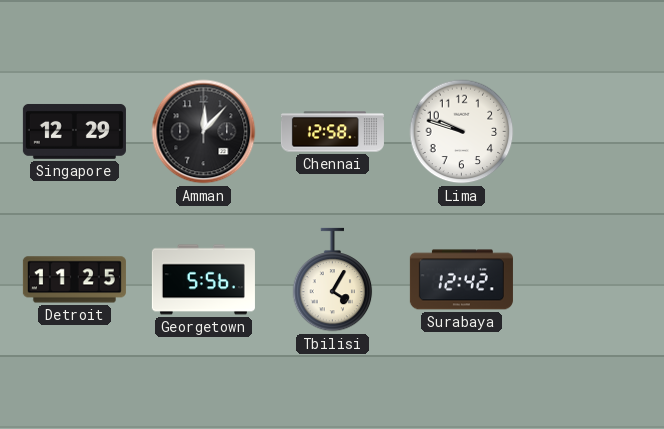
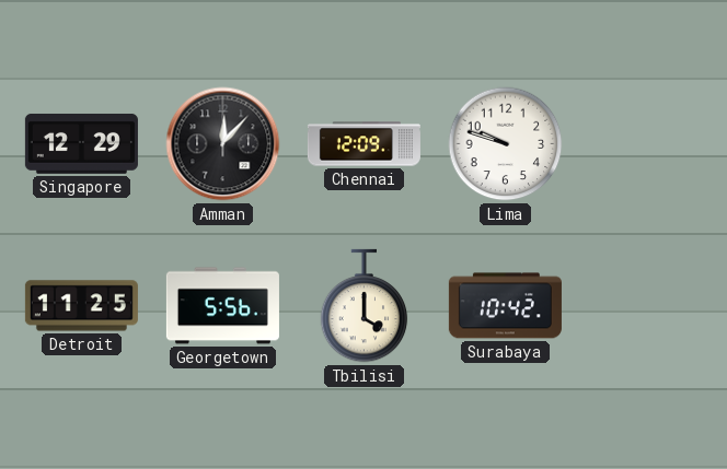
Chennai: 12:58 -> 12:09 (363, 144)
Tbilisi: 4:05 -> 4:00 (365, 306)
Surabaya: 12:42 -> 10:42 (505, 306)
